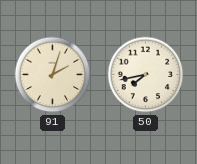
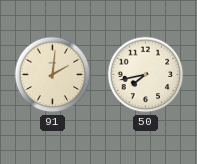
91: 2:03 -> 2:01 (53, 75)
